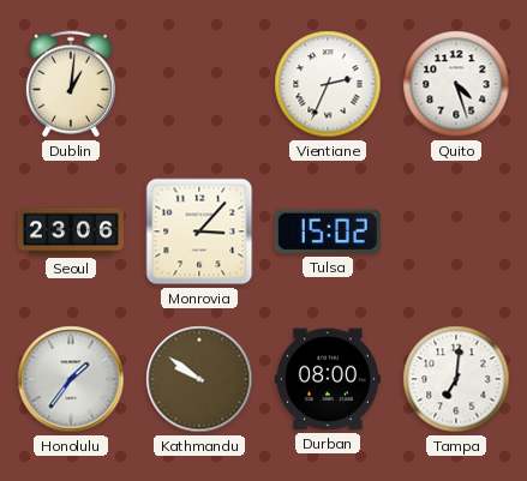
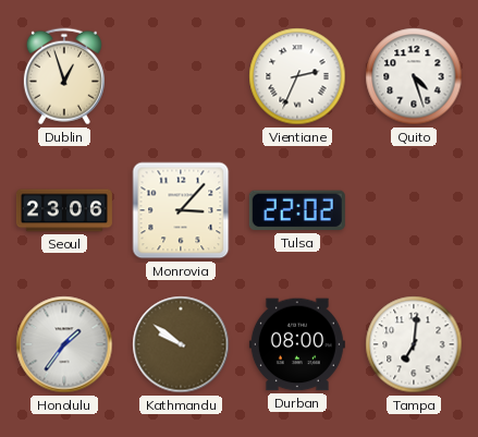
Dublin: 1:01 -> 12:57 (64, 76)
Tulsa: 15:02 -> 22:02 (297, 210)
